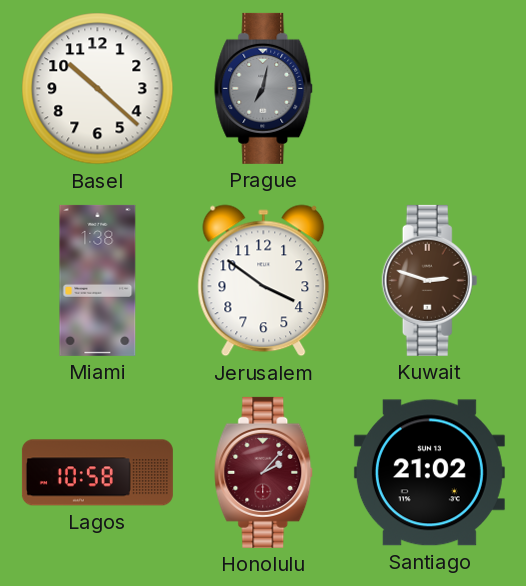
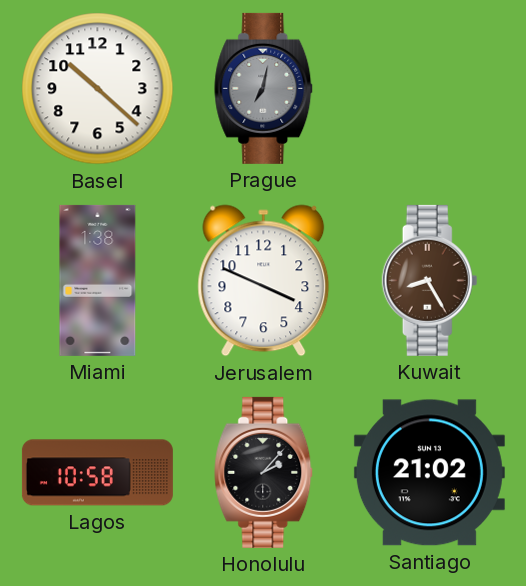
Jerusalem: 3:51 -> 3:49 (264, 281)
Kuwait: 2:48 -> 8:25 (430, 280)
Honolulu dial: burgundy -> black (264, 472)
